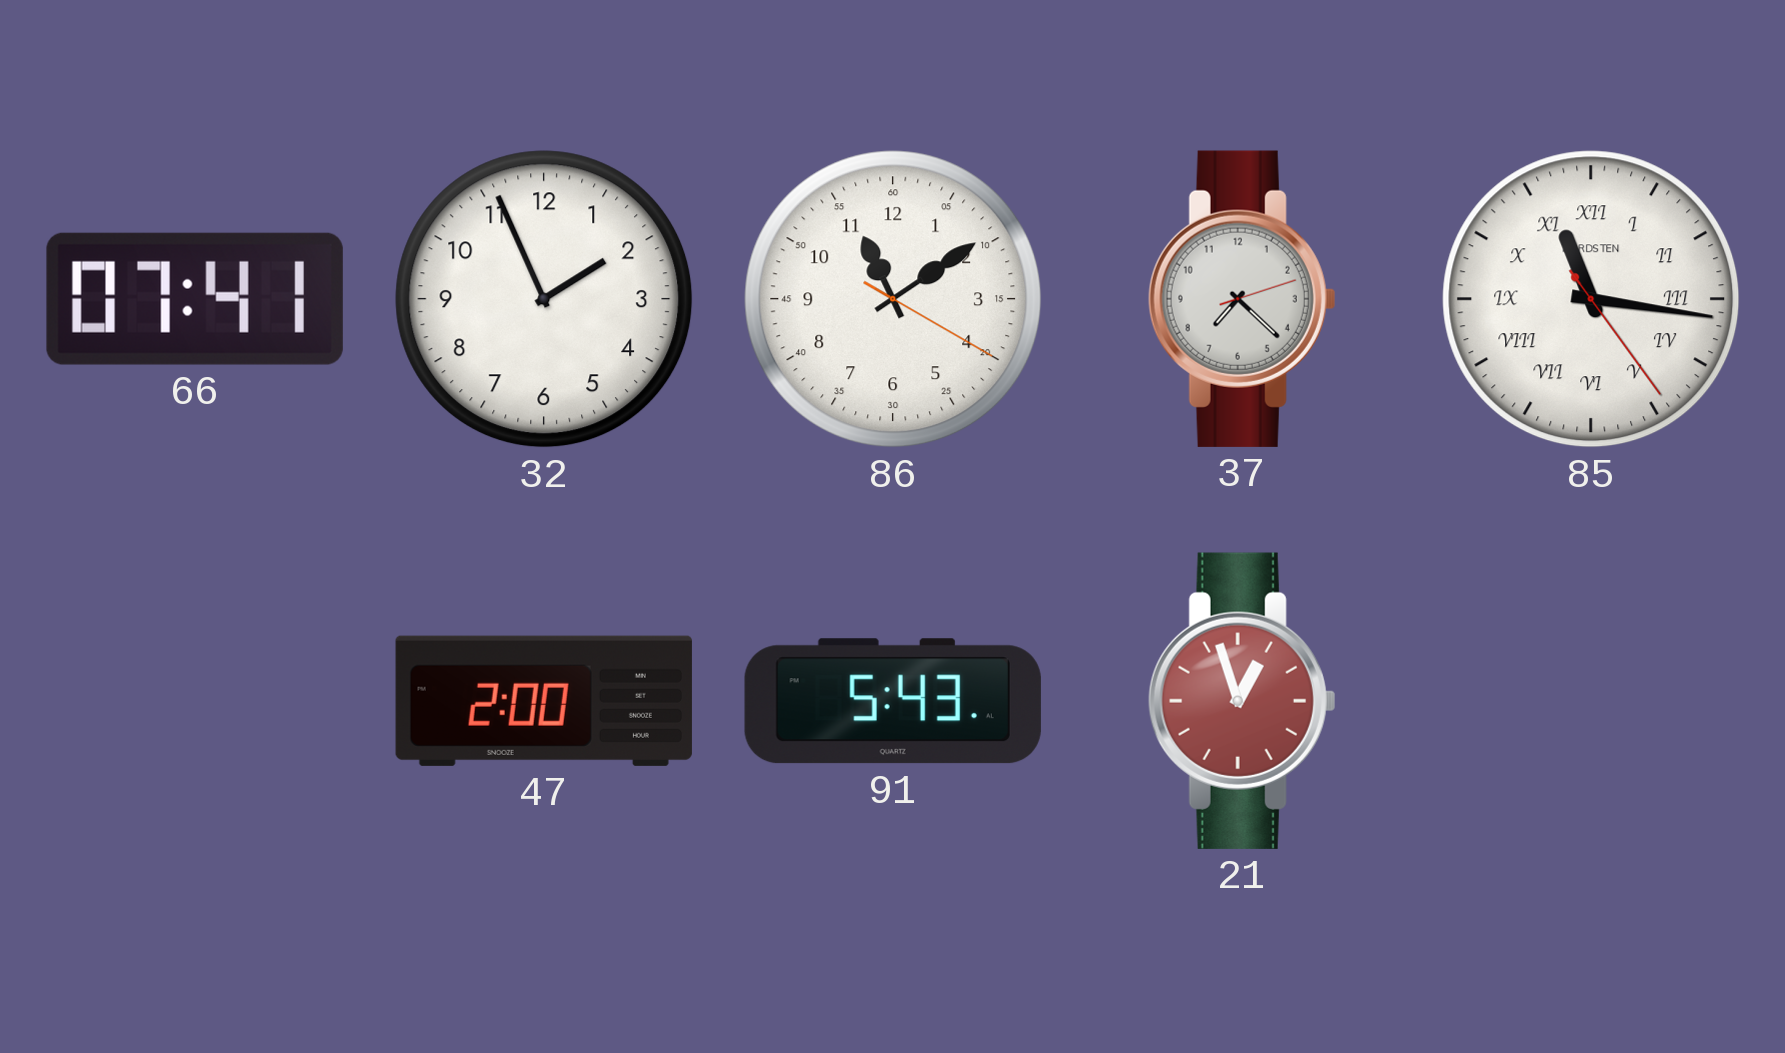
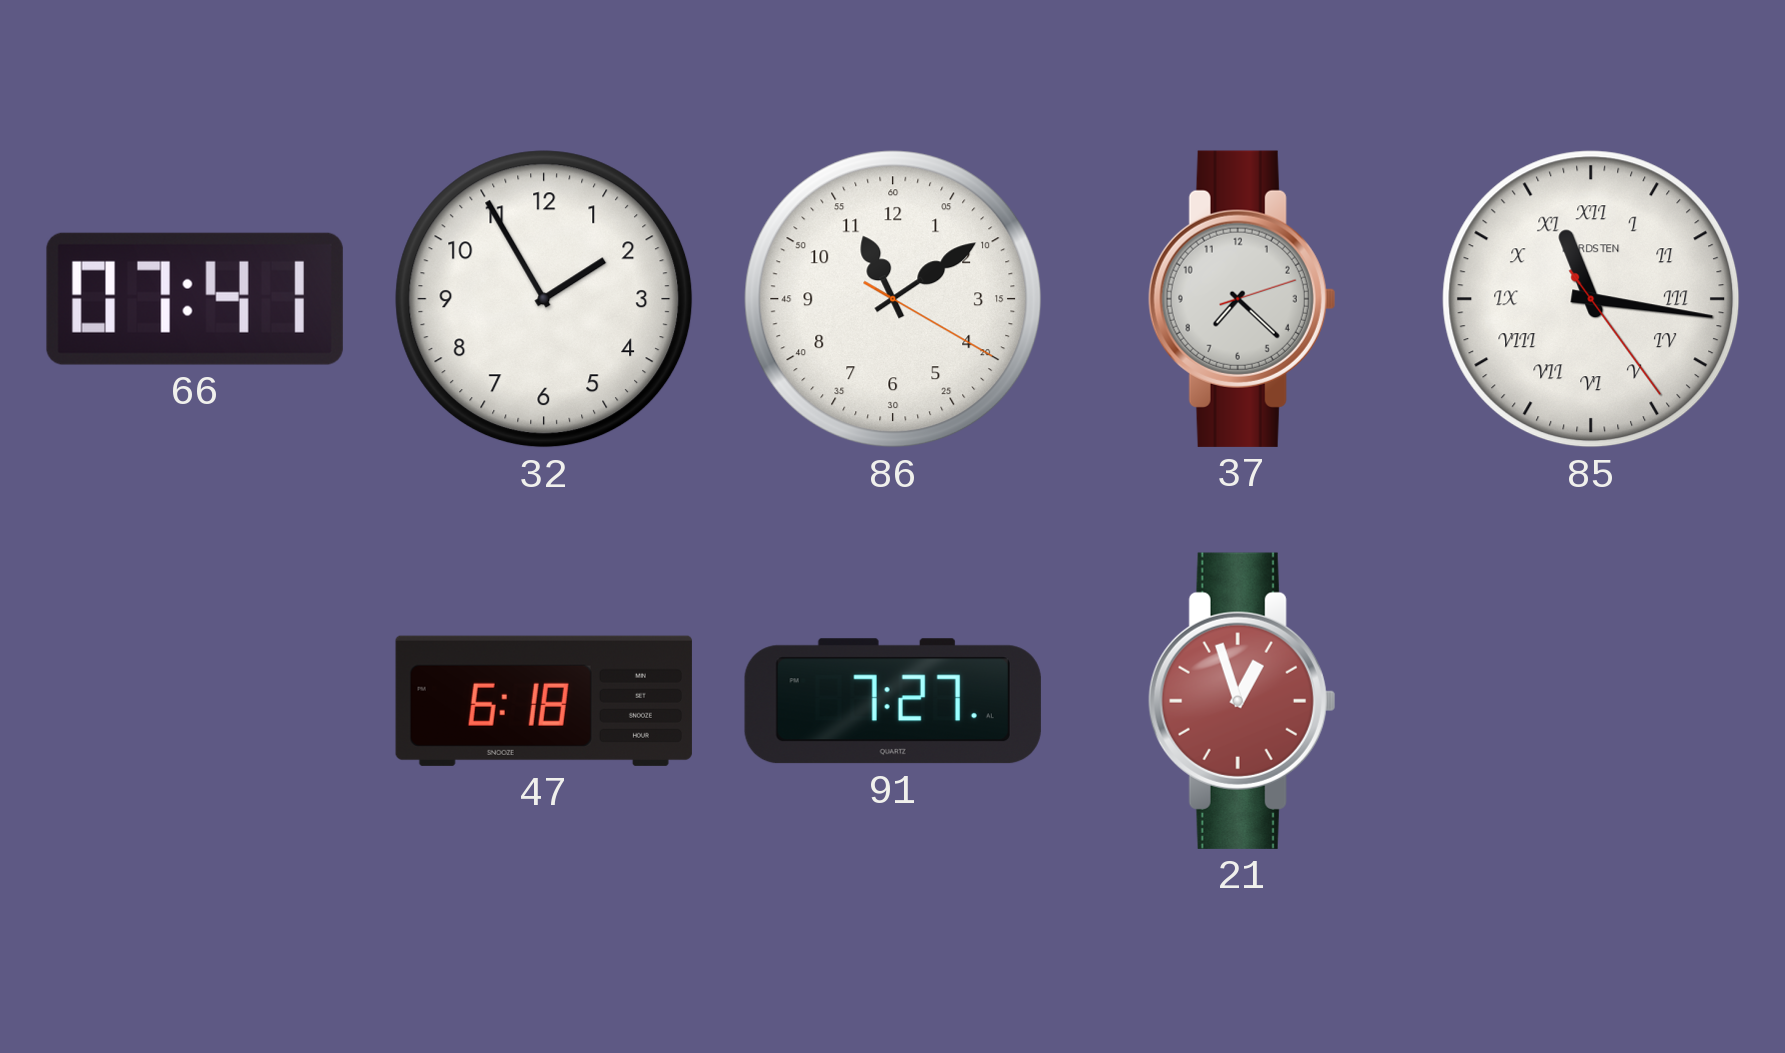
32: 1:56 -> 1:55 (544, 299)
47: 2:00 -> 6:18 (544, 701)
91: 5:43 -> 7:27 (893, 701)
